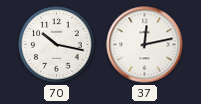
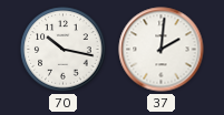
37: 12:13 -> 2:01 (162, 50)
